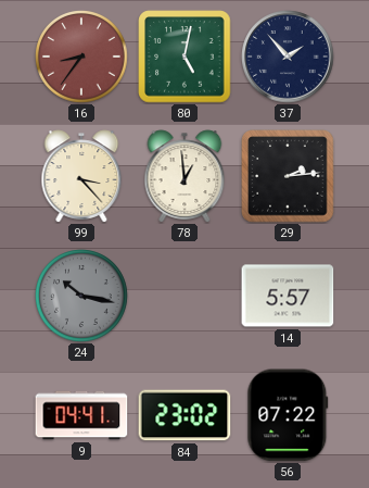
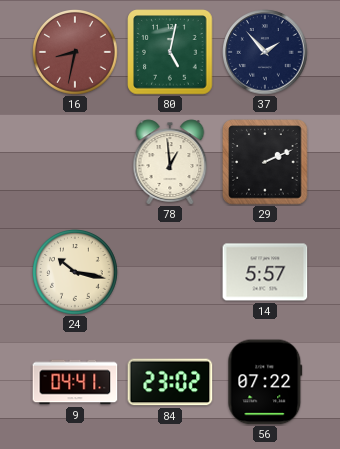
16: 8:36 -> 8:32 (76, 53)
99: 3:23 -> none (81, 176)
29: 2:14 -> 2:11 (265, 162)
24 dial: grey -> cream (76, 273)
